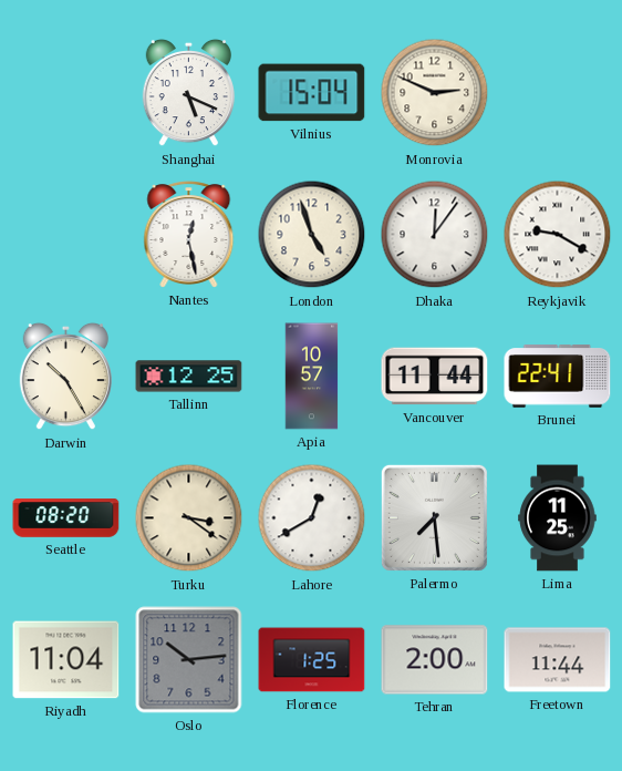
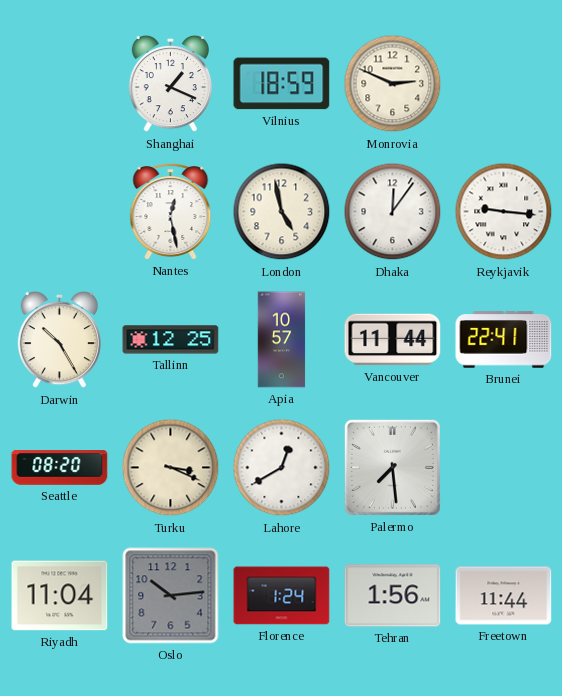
Shanghai: 5:19 -> 1:19 (170, 84)
Vilnius: 15:04 -> 18:59 (282, 84)
London: 4:57 -> 4:58 (282, 212)
Reykjavik: 9:20 -> 9:16 (504, 212)
Turku: 3:21 -> 3:19 (171, 468)
Lima: 11:25 -> none (558, 518)
Florence: 1:25 -> 1:24 (282, 596)
Tehran: 2:00 -> 1:56 (393, 596)
